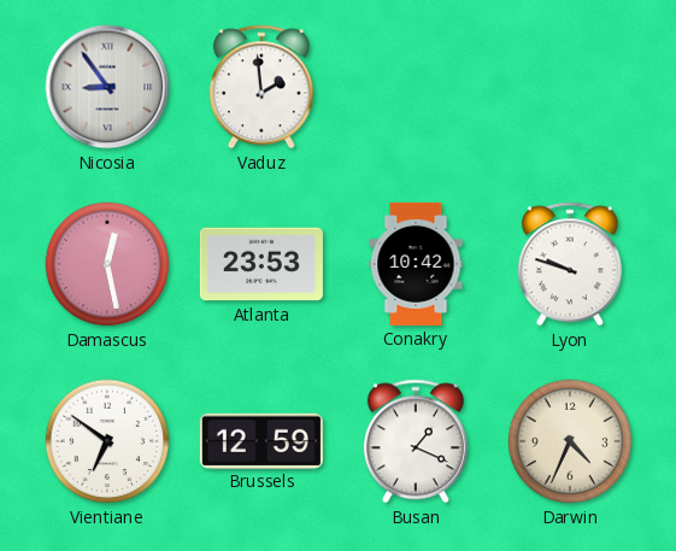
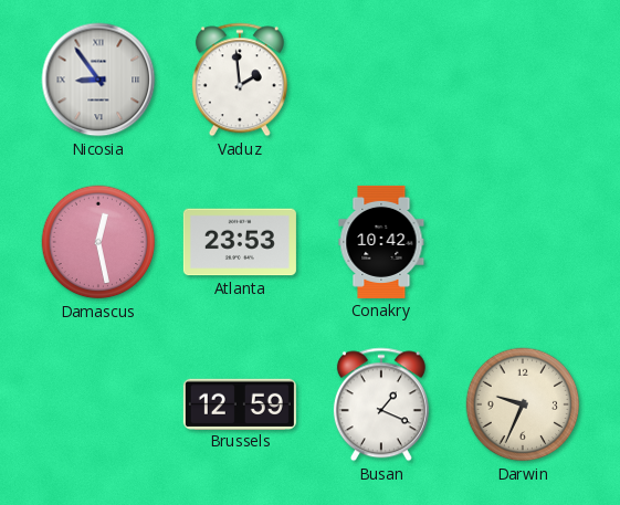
Lyon: 9:48 -> none (570, 264)
Vientiane: 6:51 -> none (107, 441)
Darwin: 4:34 -> 9:34 (523, 404)
